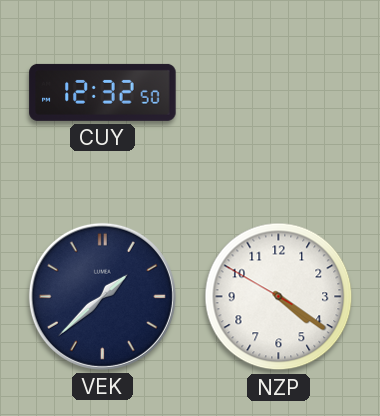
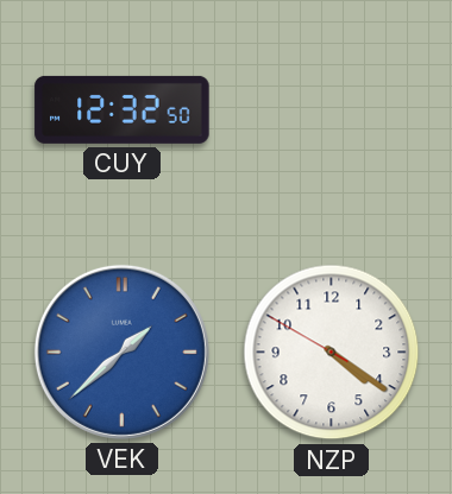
VEK dial: navy -> blue (121, 351)
